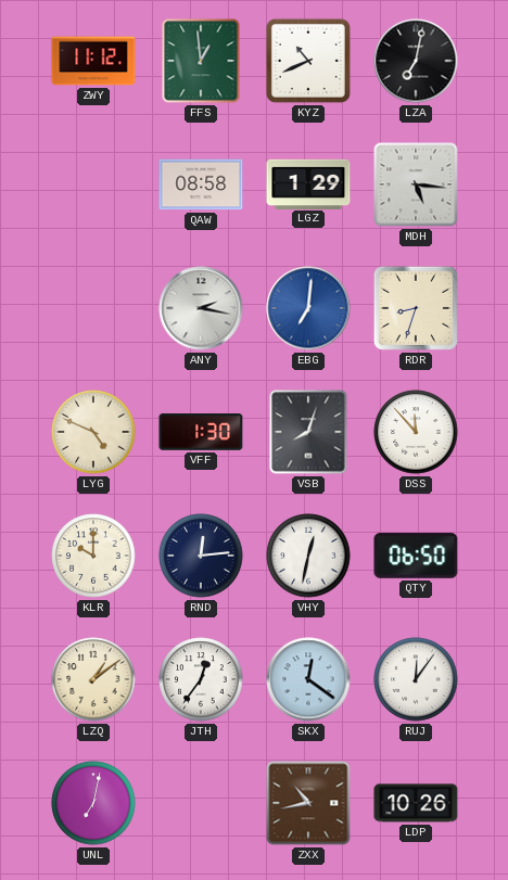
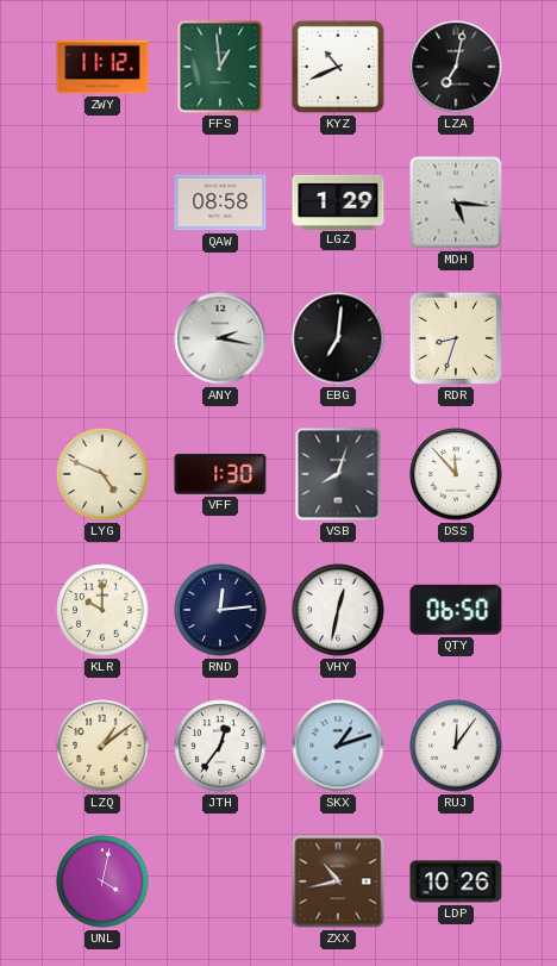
EBG dial: blue -> black (338, 338)
SKX: 12:21 -> 1:12 (338, 746)
UNL: 7:02 -> 4:02 (102, 881)
